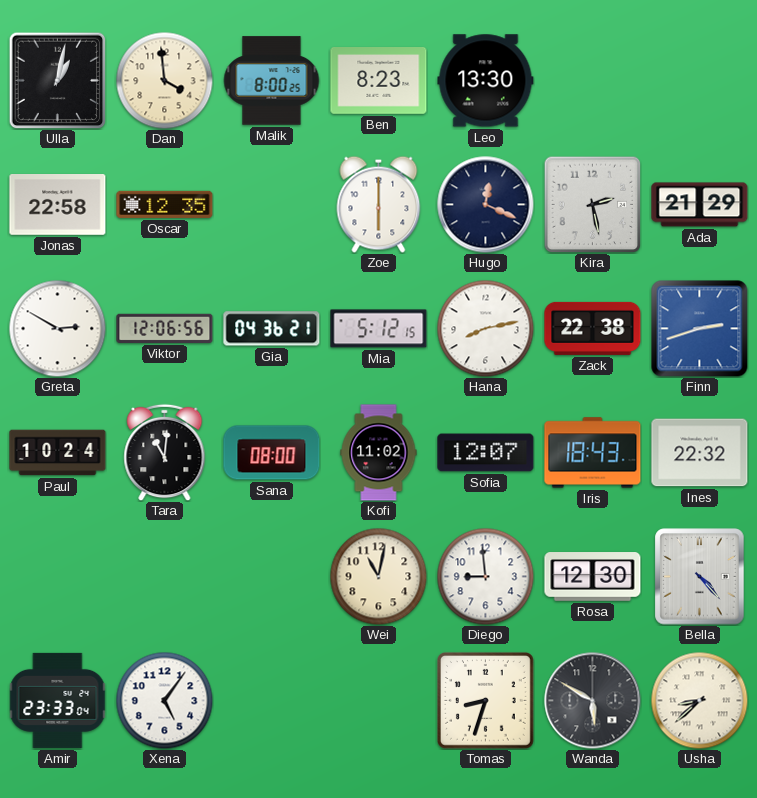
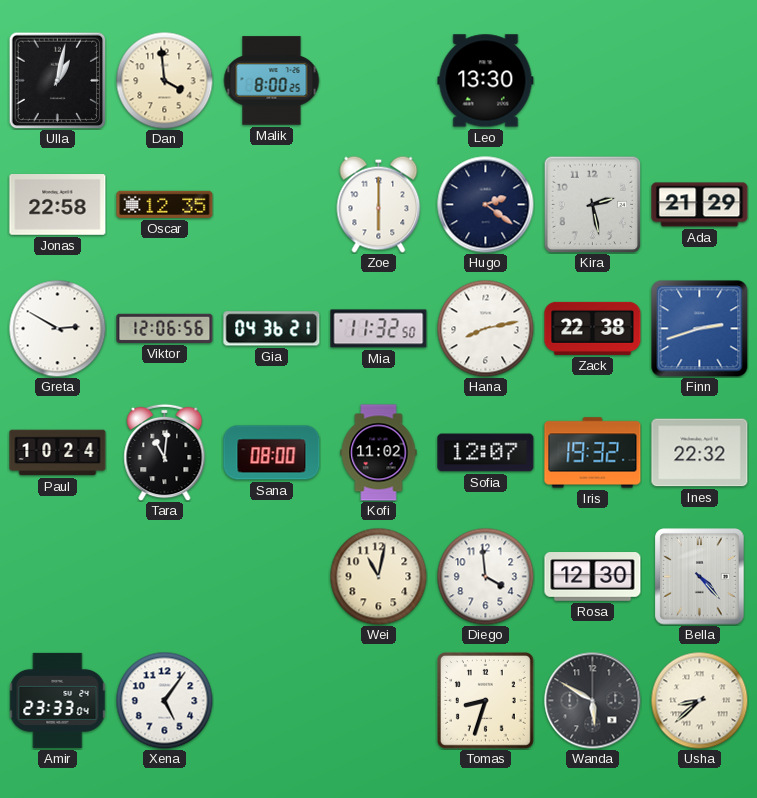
Ben: 8:23 -> none (379, 81)
Hugo: 12:19 -> 2:21 (486, 205)
Mia: 5:12 -> 11:32 (379, 329)
Iris: 18:43 -> 19:32 (593, 453)
Diego: 8:59 -> 3:59 (485, 576)
